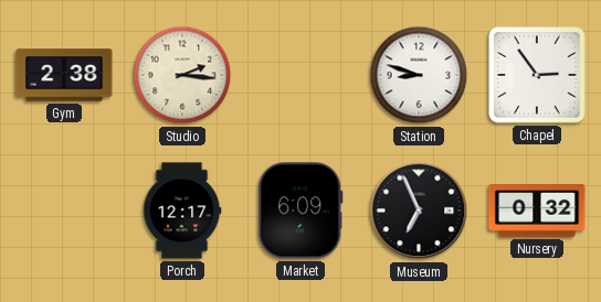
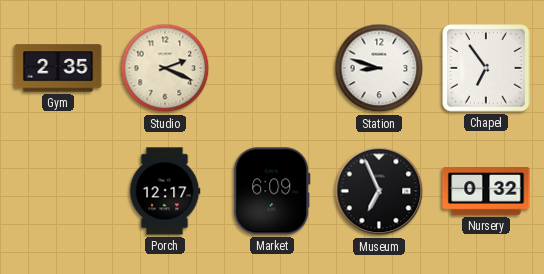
Gym: 2:38 -> 2:35 (58, 68)
Studio: 2:16 -> 2:19 (165, 68)
Chapel: 2:54 -> 6:54 (486, 68)
